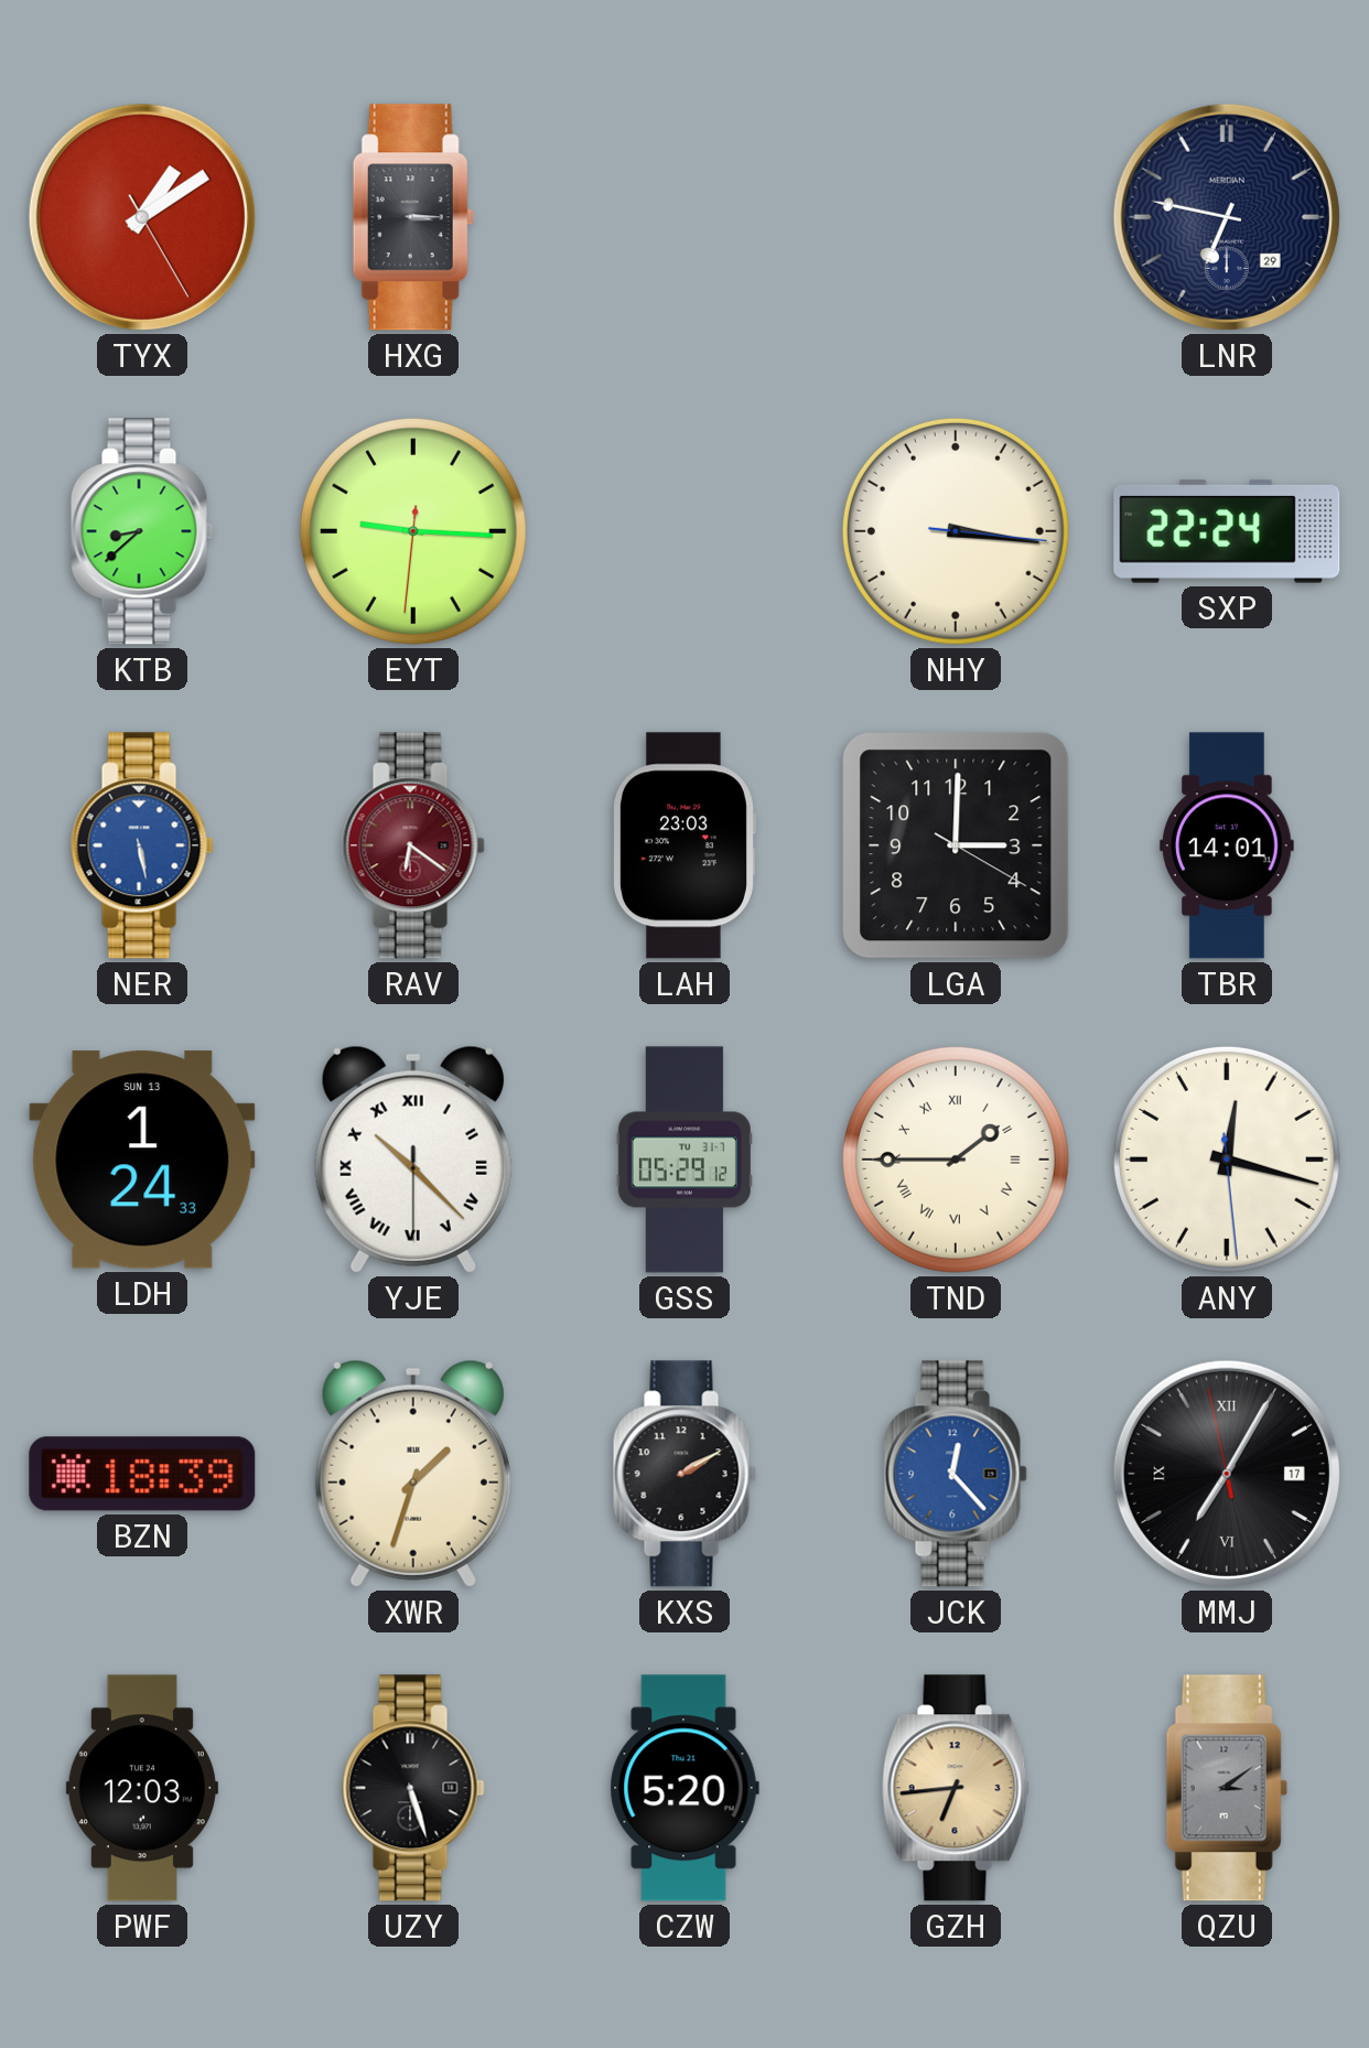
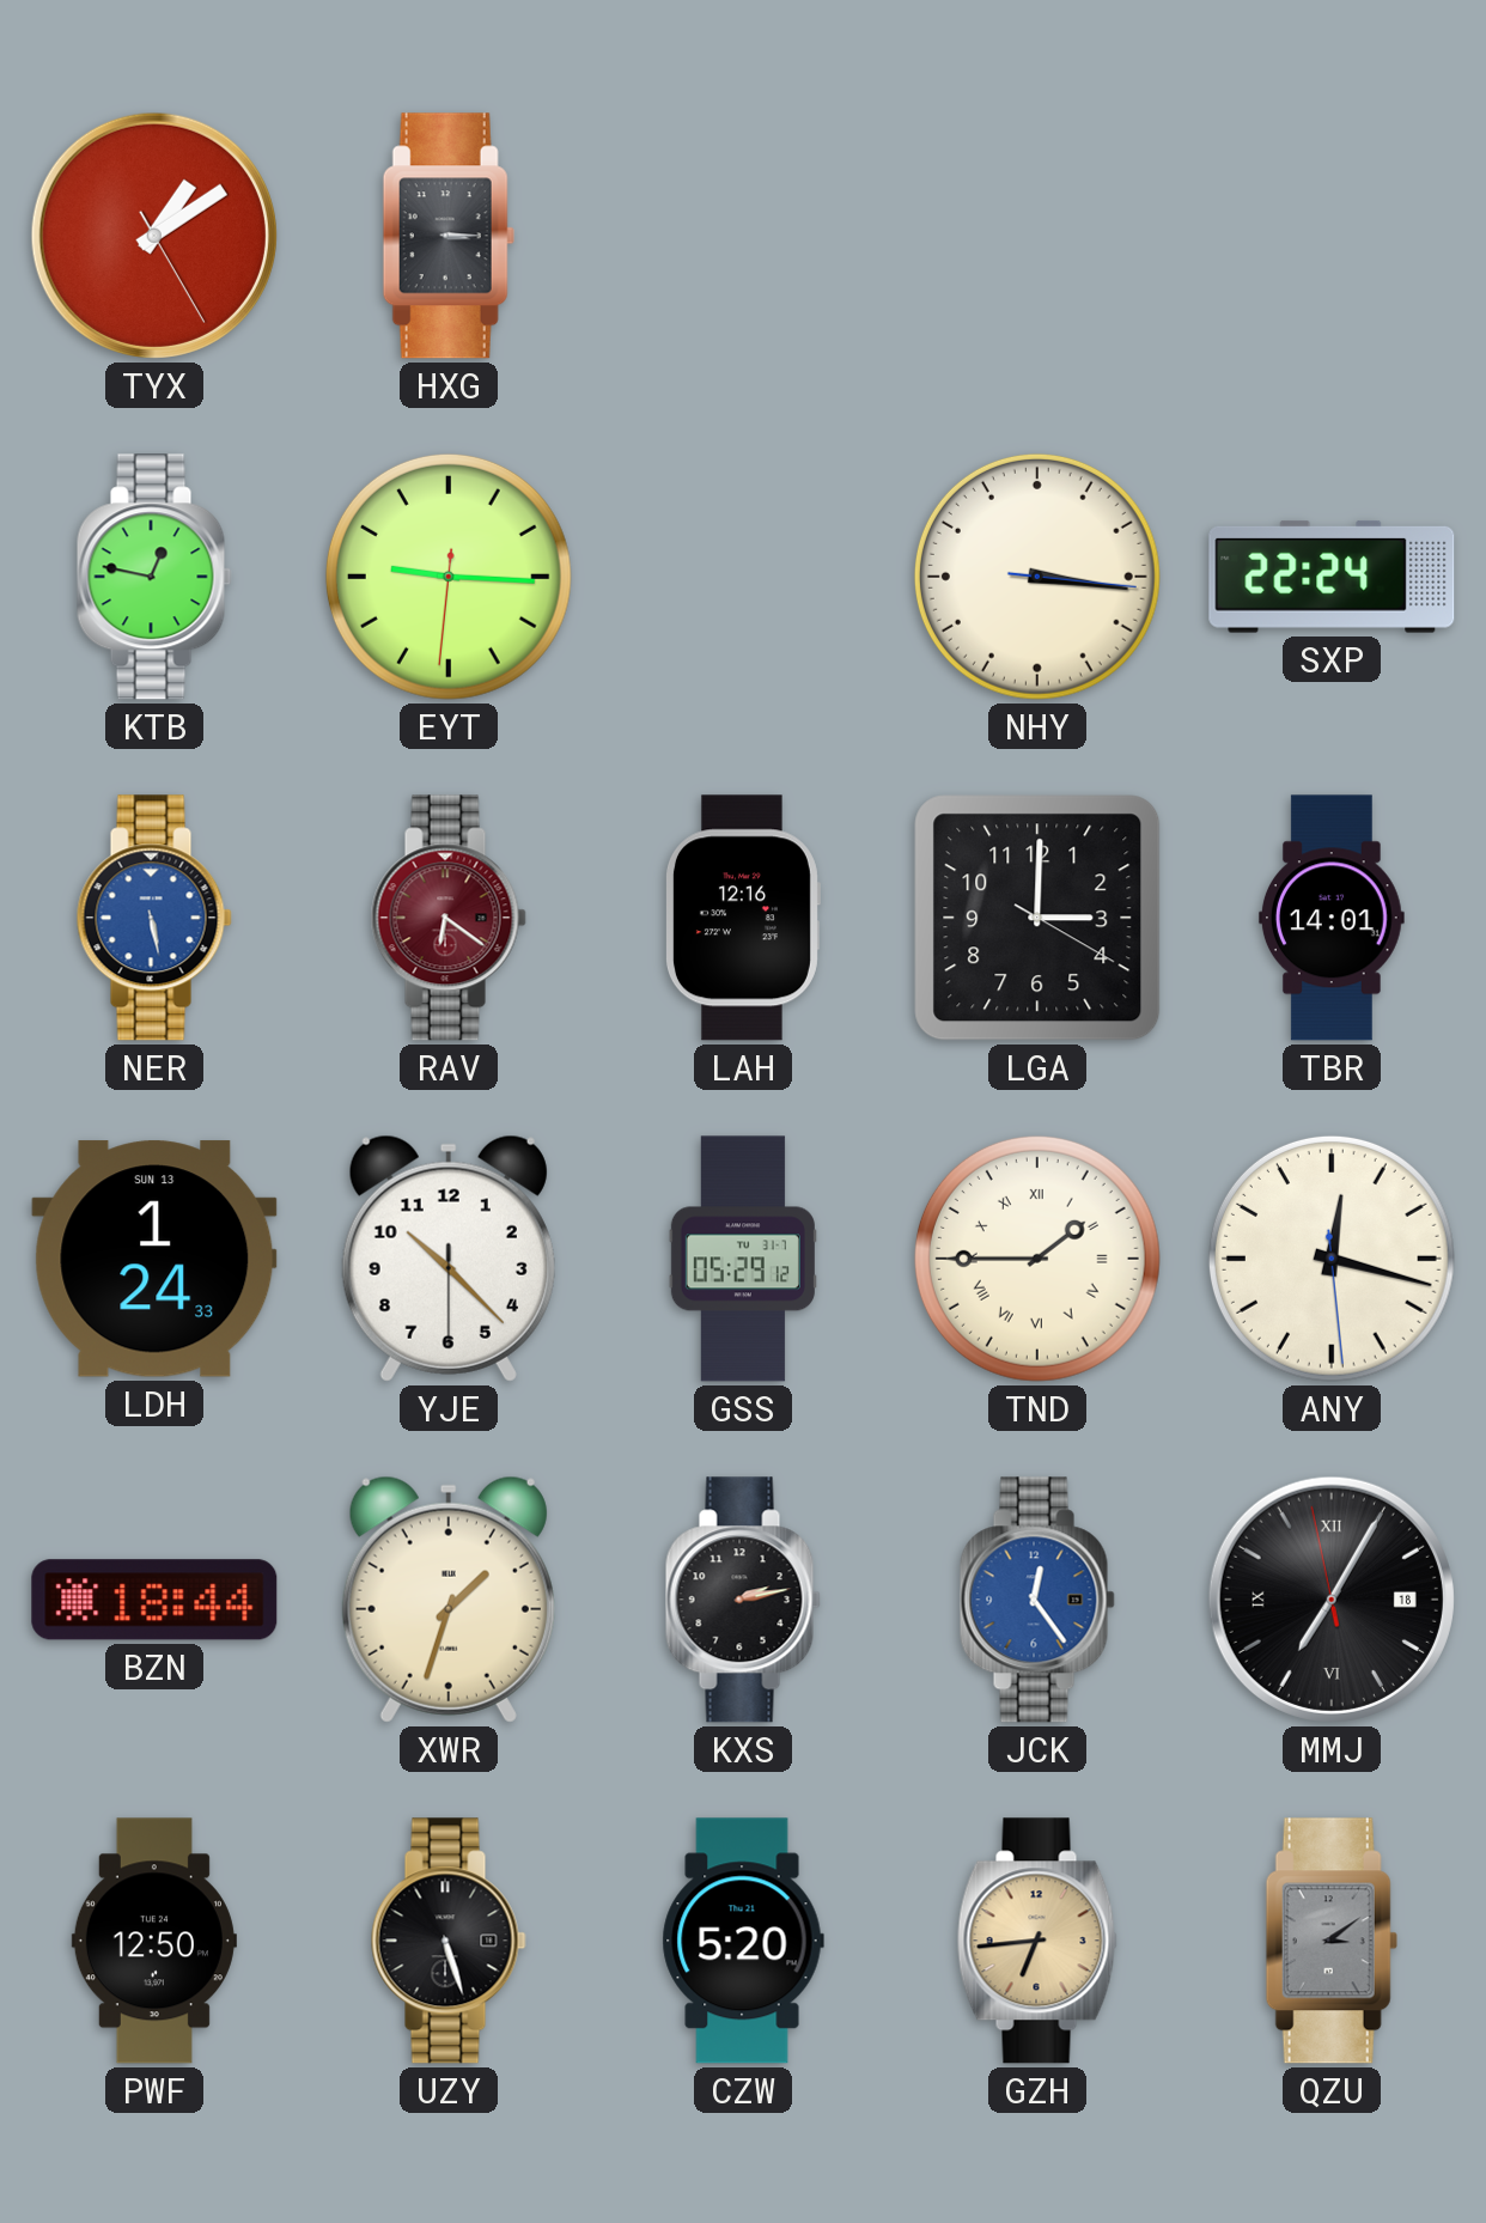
LNR: 6:47 -> none (1227, 217)
KTB: 8:38 -> 12:47 (154, 577)
LAH: 23:03 -> 12:16 (742, 918)
YJE numerals: Roman -> Arabic (449, 1259)
BZN: 18:39 -> 18:44 (154, 1600)
KXS: 2:10 -> 2:13 (743, 1600)
JCK: 12:23 -> 12:24 (1037, 1600)
MMJ date: 17 -> 18 (1332, 1600)
PWF: 12:03 -> 12:50 (154, 1941)
